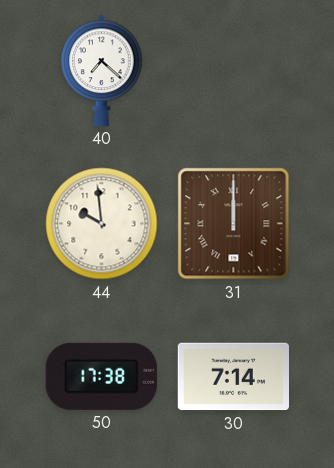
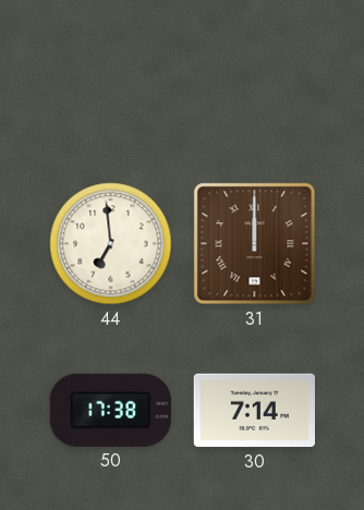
40: 7:22 -> none (102, 70)
44: 9:59 -> 6:59 (111, 244)
